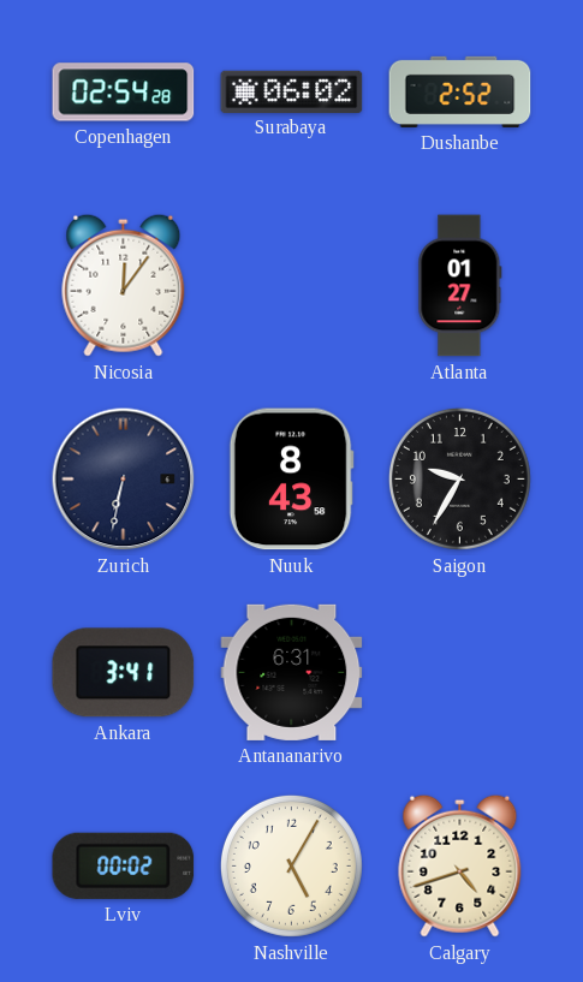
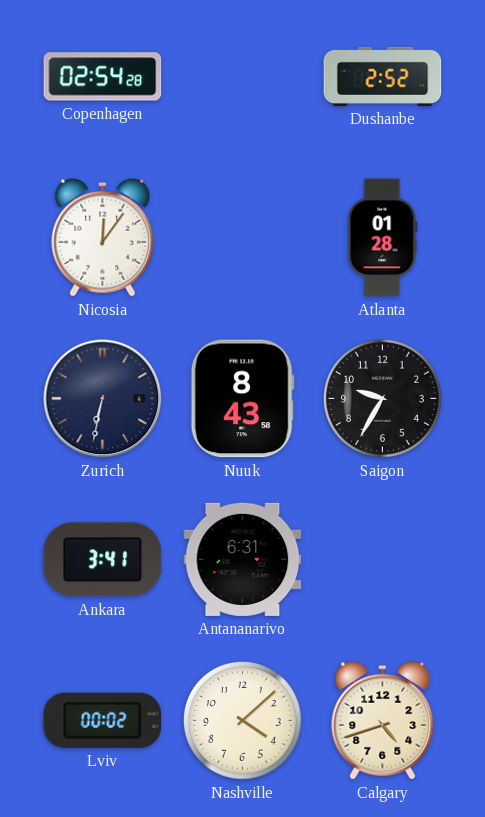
Surabaya: 06:02 -> none (292, 91)
Atlanta: 01:27 -> 01:28 (383, 238)
Nashville: 5:05 -> 4:08 (242, 720)
